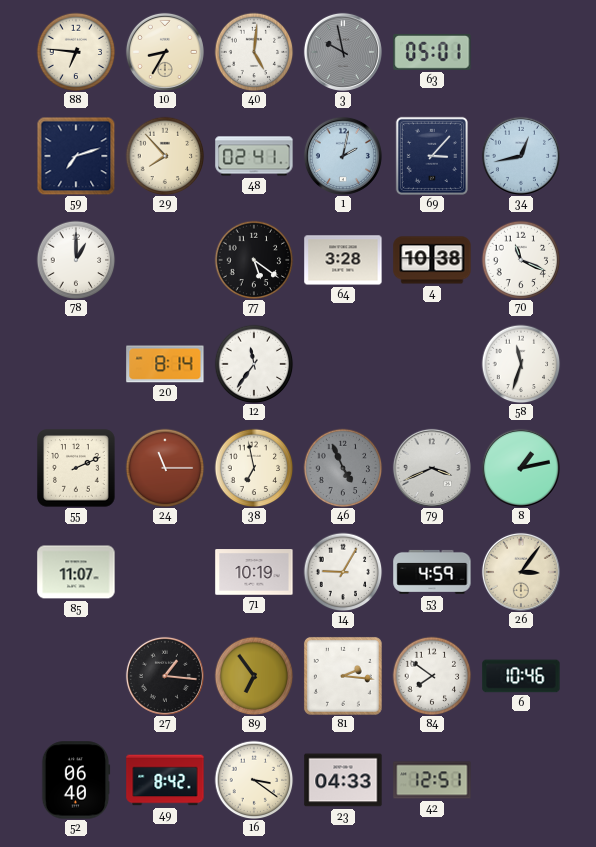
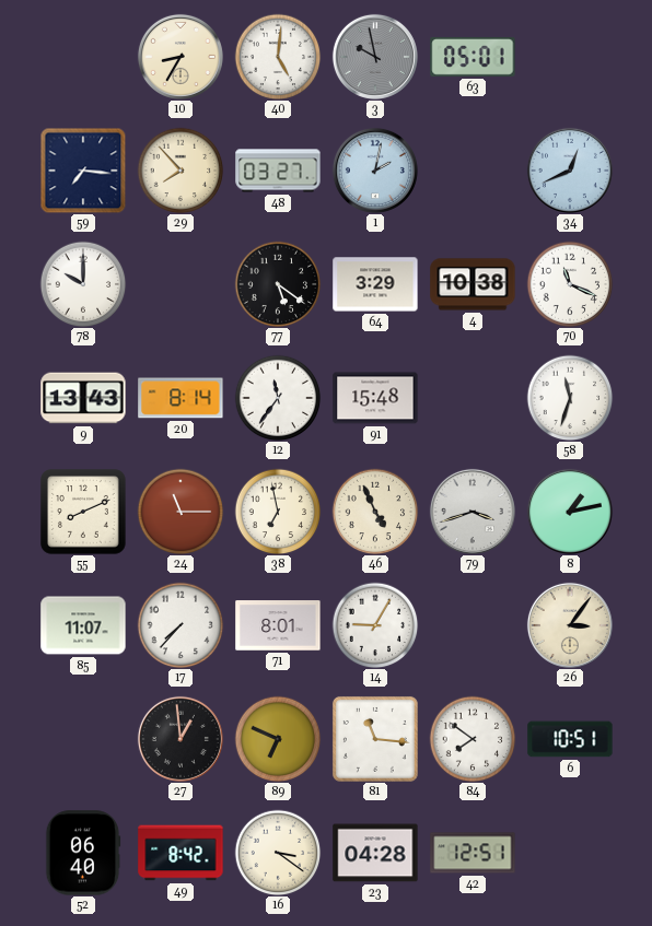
88: 6:46 -> none (76, 52)
59: 7:12 -> 7:16 (83, 171)
48: 02:41 -> 03:27 (278, 171)
69: 3:07 -> none (432, 156)
34: 12:43 -> 12:41 (570, 171)
78: 1:00 -> 10:00 (83, 284)
64: 3:28 -> 3:29 (375, 284)
9: none -> 13:43 (83, 398)
91: none -> 15:48 (375, 398)
55: 2:11 -> 8:11 (83, 512)
46 dial: grey -> cream (375, 512)
79: 3:41 -> 3:42 (473, 512)
17: none -> 7:37 (181, 625)
71: 10:19 -> 8:01 (278, 625)
53: 4:59 -> none (432, 572)
27: 1:16 -> 12:59 (181, 739)
89: 6:54 -> 6:49 (278, 739)
81: 2:16 -> 11:16 (375, 739)
6: 10:46 -> 10:51 (570, 739)
23: 04:33 -> 04:28 (375, 853)
